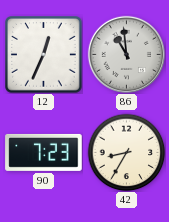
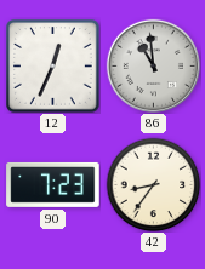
42: 8:35 -> 8:36 (153, 184)
